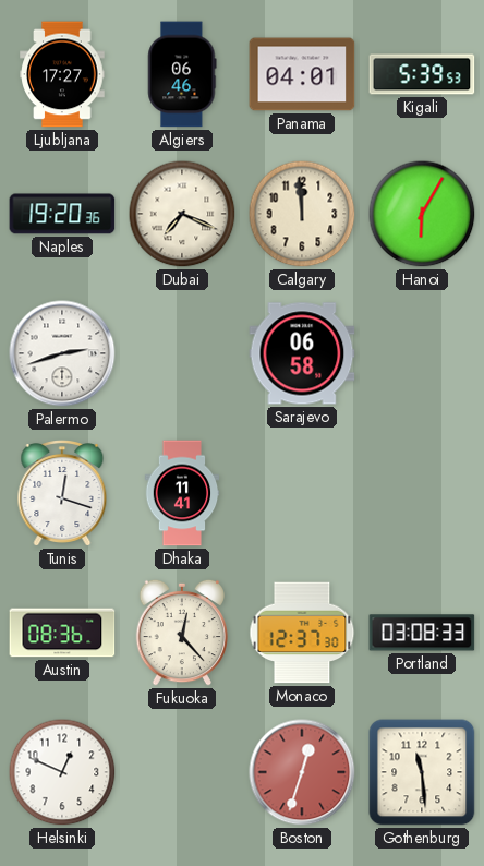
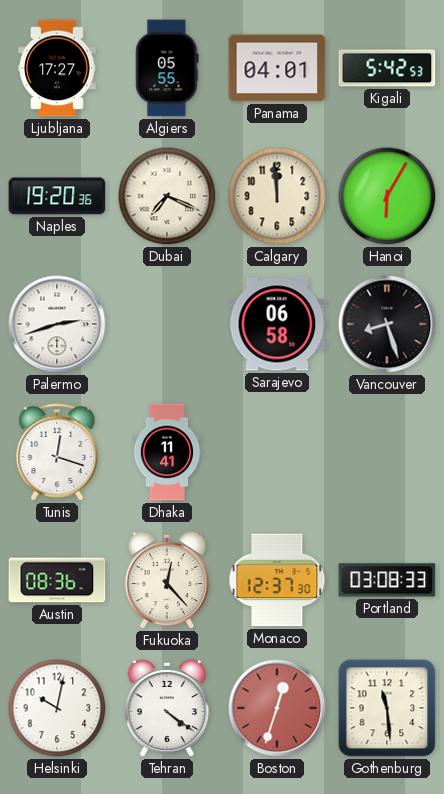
Algiers: 06:46 -> 05:55 (167, 68)
Kigali: 5:39 -> 5:42 (387, 68)
Vancouver: none -> 8:27 (387, 324)
Helsinki: 12:49 -> 10:02 (57, 708)
Tehran: none -> 4:21 (167, 708)
